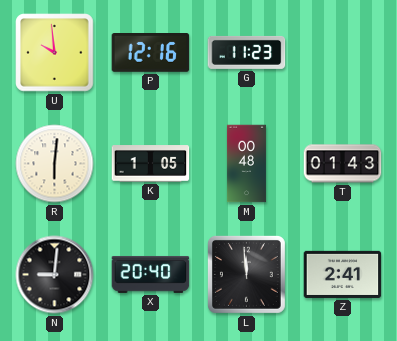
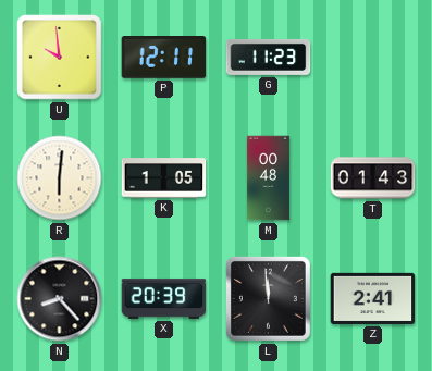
P: 12:16 -> 12:11 (164, 58)
N: 9:01 -> 8:23 (60, 299)
X: 20:40 -> 20:39 (164, 298)
